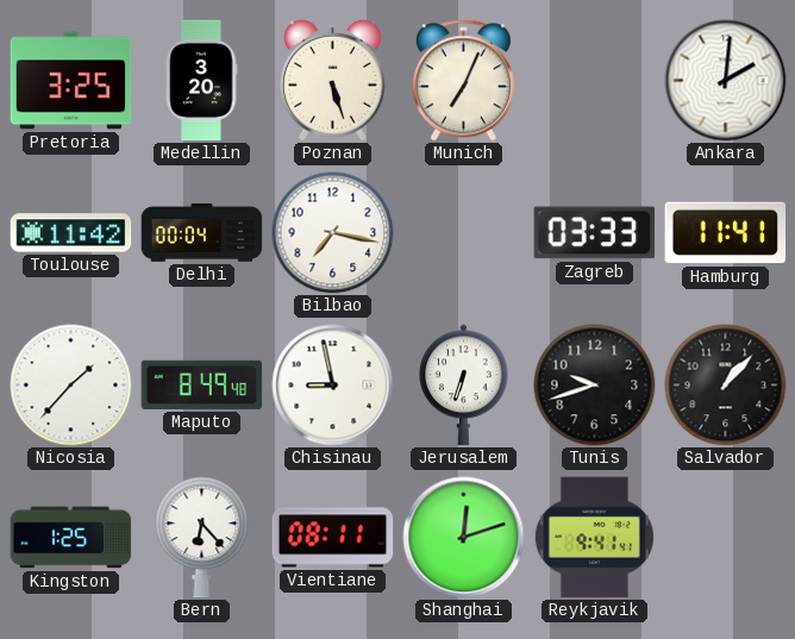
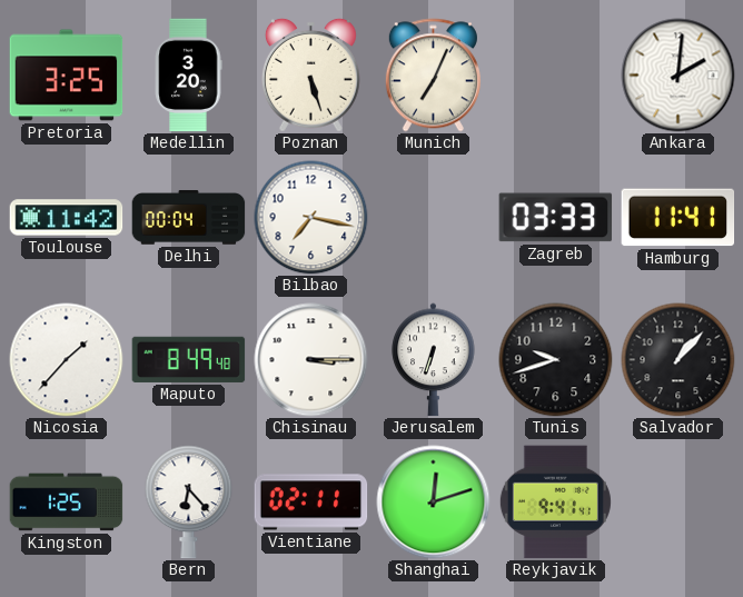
Chisinau: 8:58 -> 3:15 (311, 360)
Vientiane: 08:11 -> 02:11 (311, 503)
